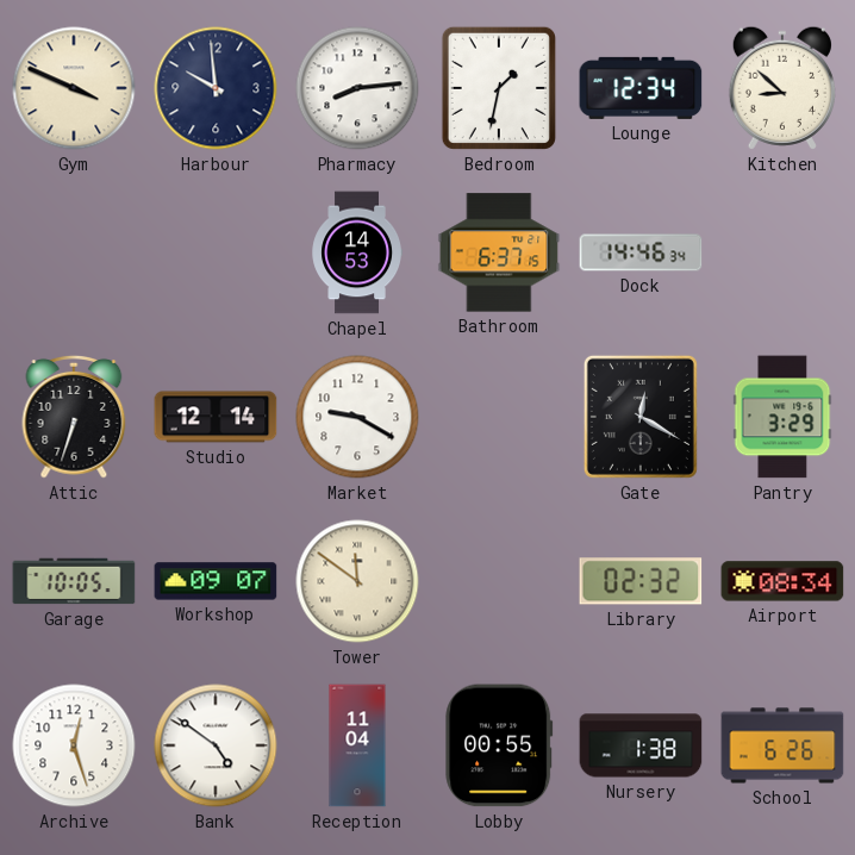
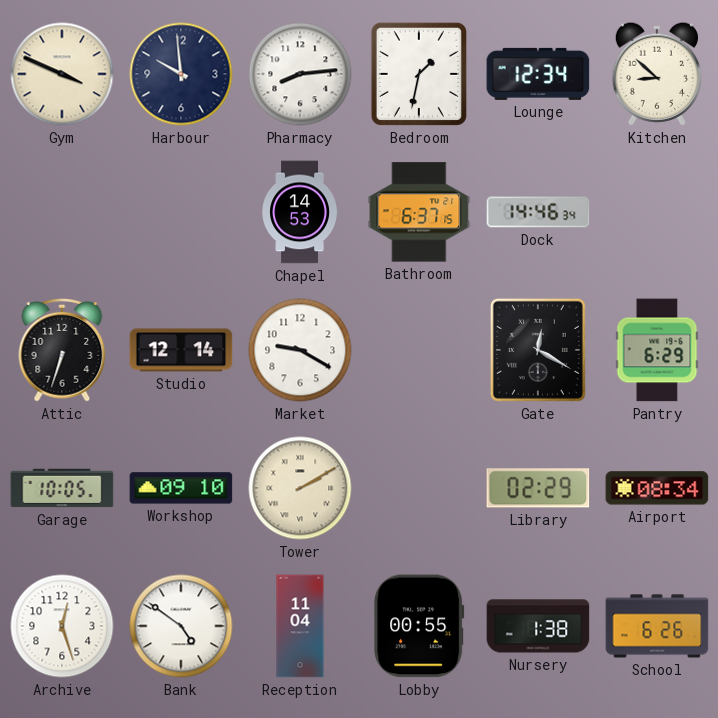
Pantry: 3:29 -> 6:29 (657, 350)
Workshop: 09:07 -> 09:10 (181, 488)
Tower: 11:51 -> 2:10 (300, 488)
Library: 02:32 -> 02:29 (538, 488)
